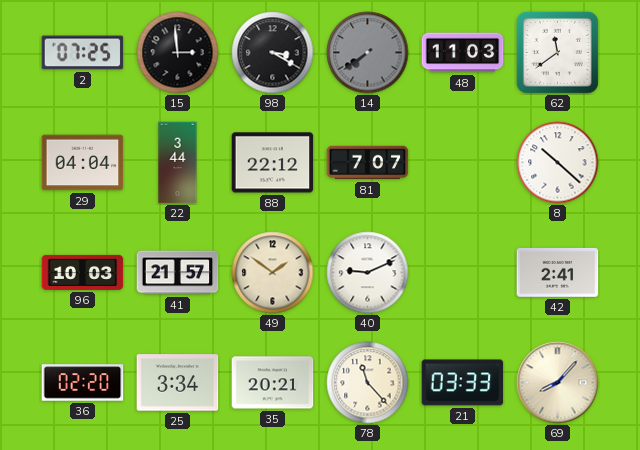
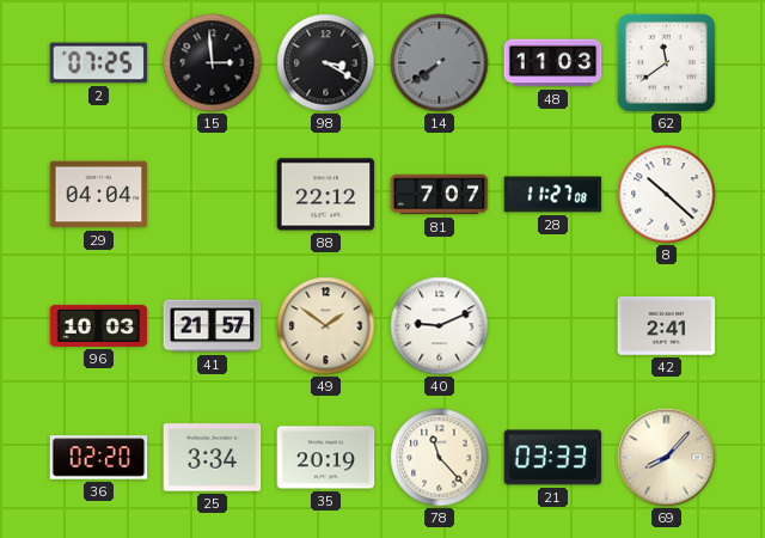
22: 3:44 -> none (178, 163)
28: none -> 11:27 (553, 195)
35: 20:21 -> 20:19 (326, 458)
